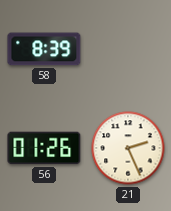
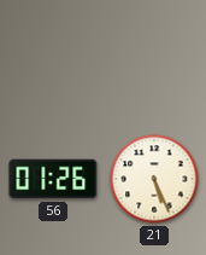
58: 8:39 -> none (44, 49)
21: 2:26 -> 5:26 (154, 179)
